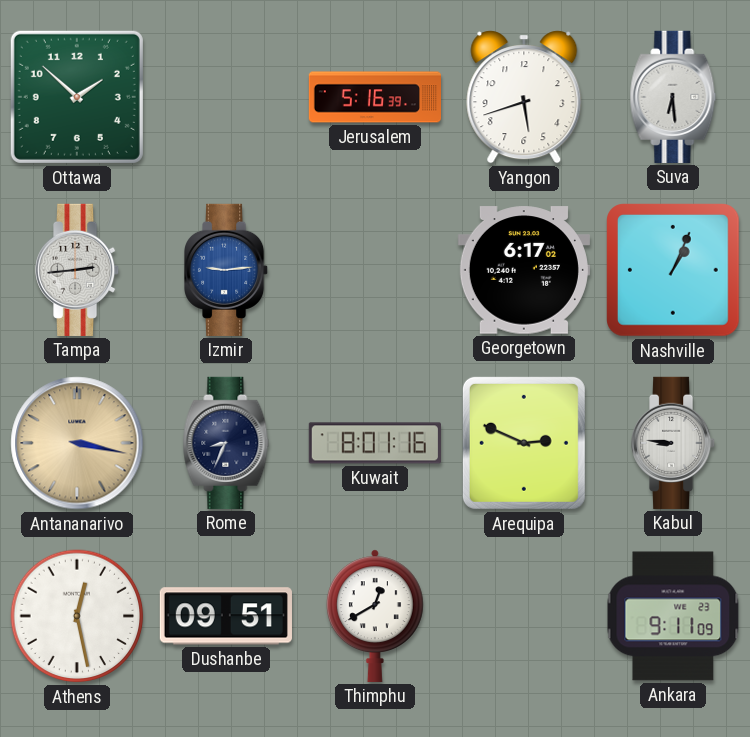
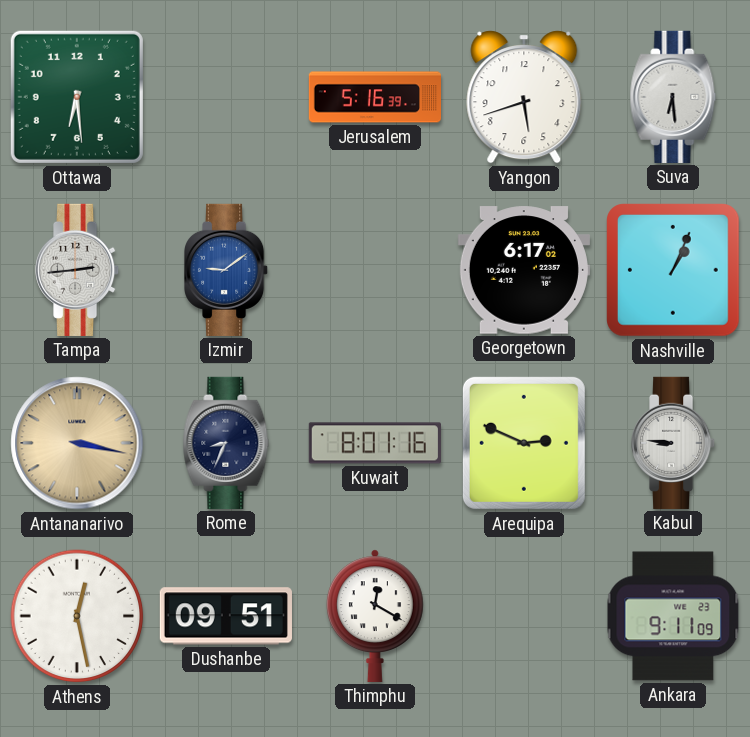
Ottawa: 1:52 -> 6:29 (77, 97)
Izmir: 9:14 -> 9:09 (227, 270)
Thimphu: 12:40 -> 12:20 (375, 616)
